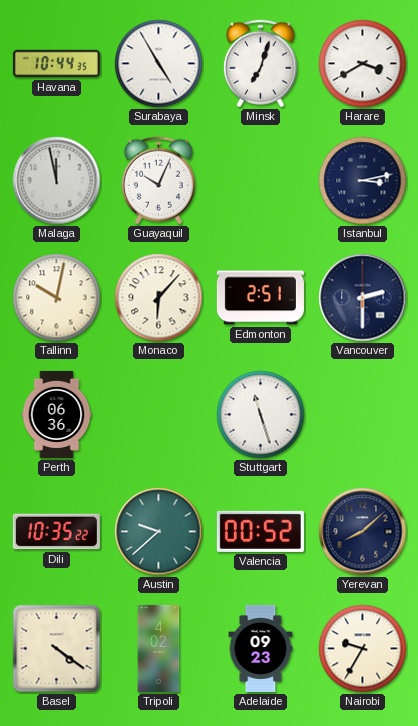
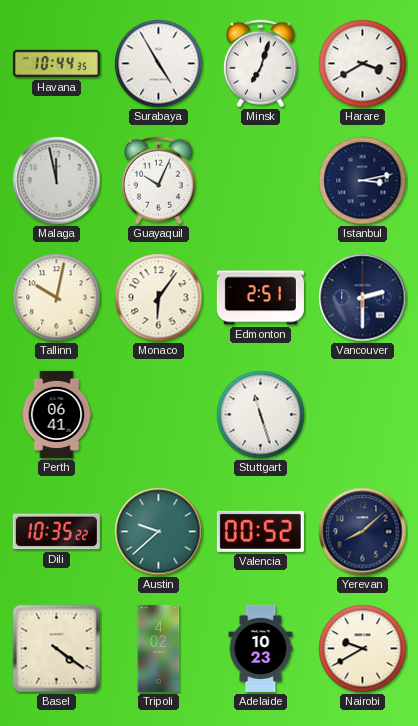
Monaco: 6:07 -> 6:06 (159, 298)
Perth: 06:36 -> 06:41 (57, 414)
Adelaide: 09:23 -> 10:23 (261, 648)
Nairobi: 9:35 -> 9:40 (363, 649)
